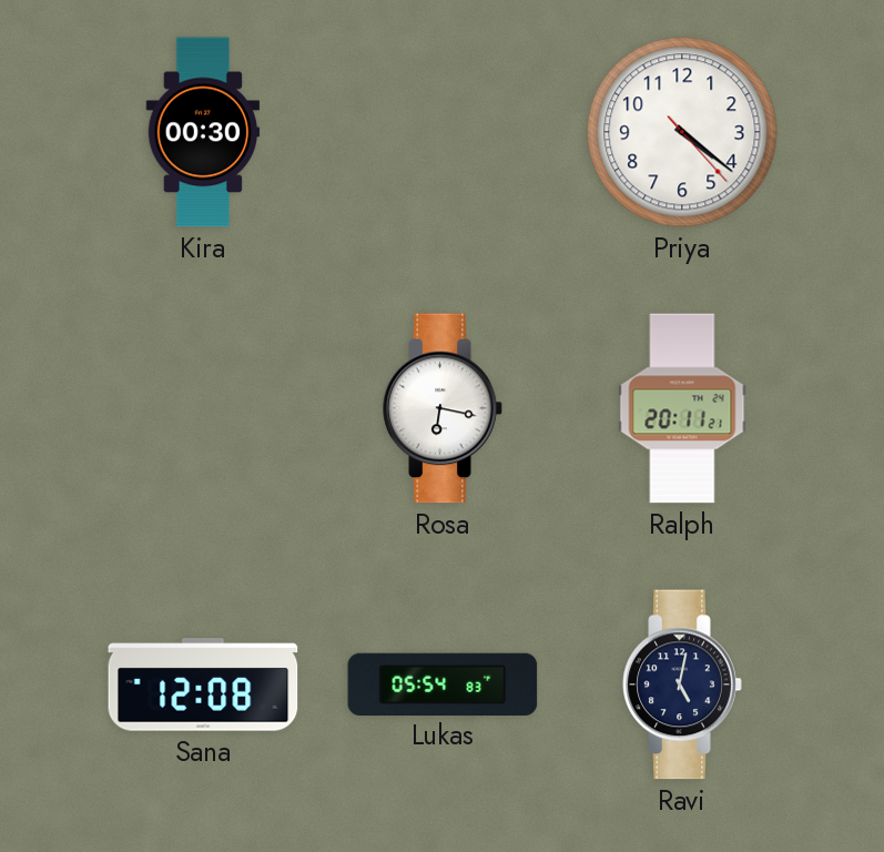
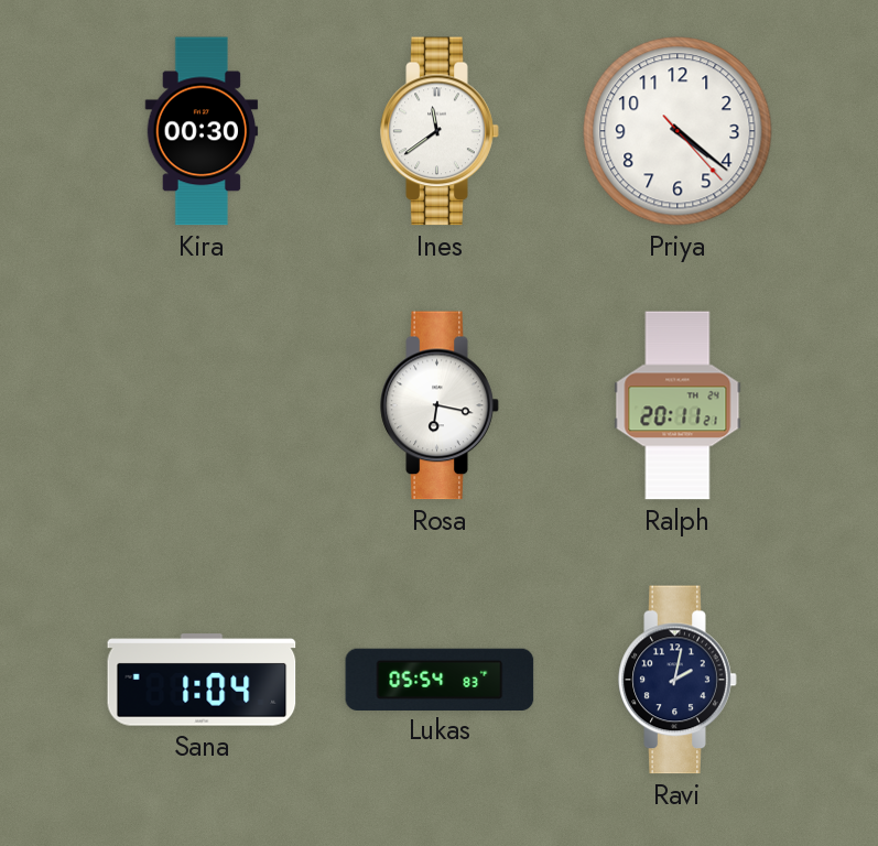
Ines: none -> 11:39 (440, 131)
Sana: 12:08 -> 1:04 (202, 680)
Ravi: 5:02 -> 2:02 (678, 680)
